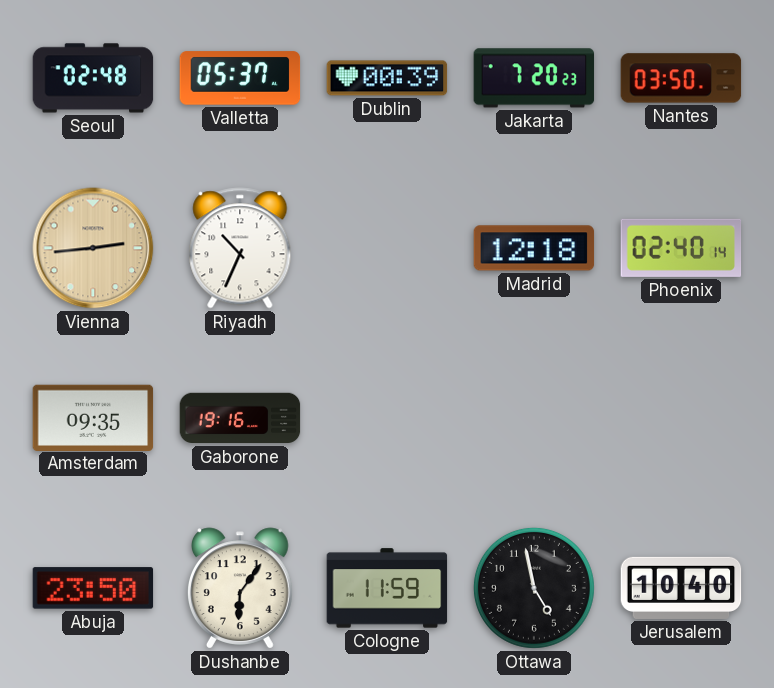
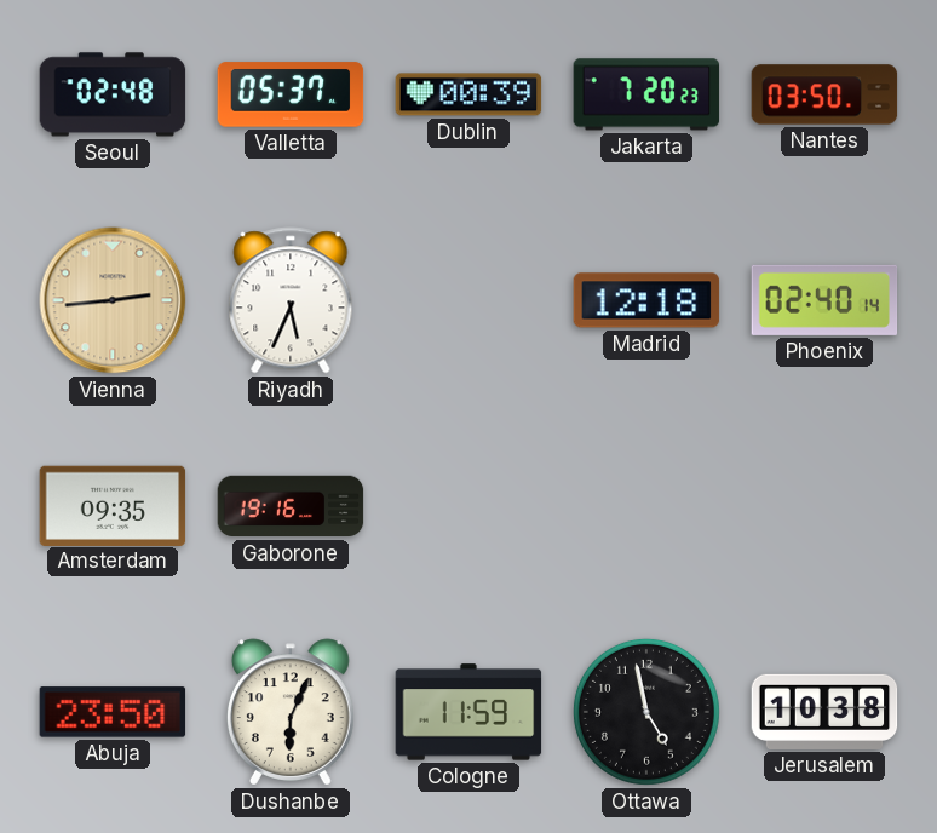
Riyadh: 10:34 -> 5:34 (291, 300)
Dushanbe: 6:06 -> 6:04 (291, 712)
Jerusalem: 10:40 -> 10:38 (824, 712)
